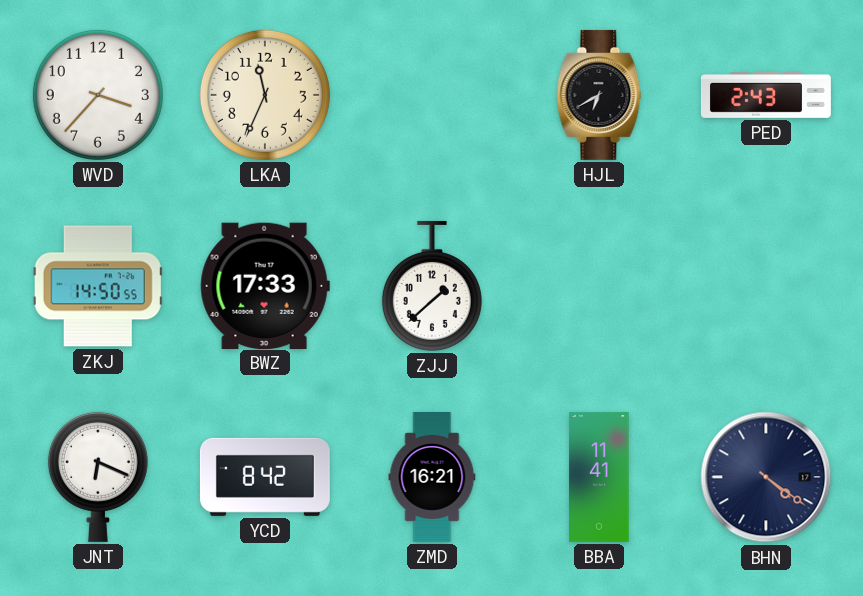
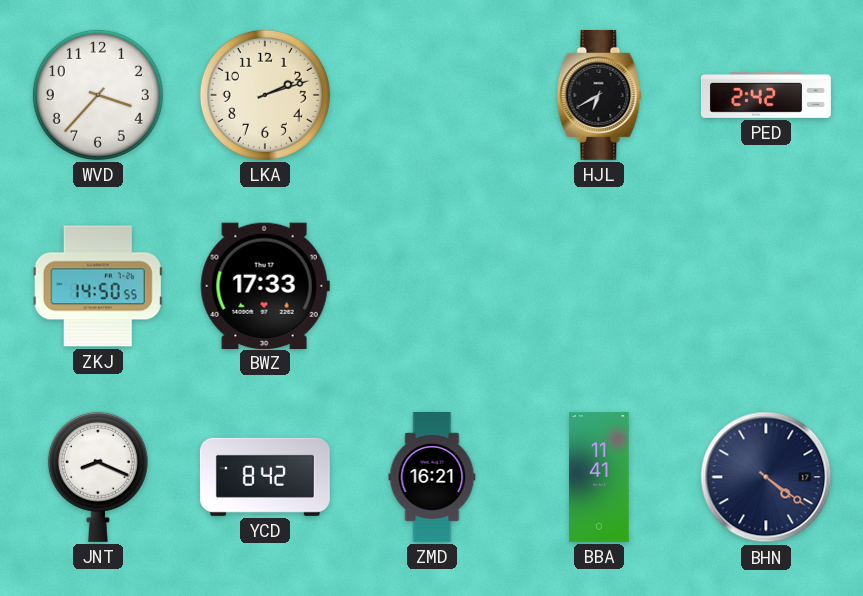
LKA: 11:34 -> 2:12 (265, 95)
PED: 2:43 -> 2:42 (766, 95)
ZJJ: 1:38 -> none (432, 286)
JNT: 6:19 -> 8:19 (98, 477)
